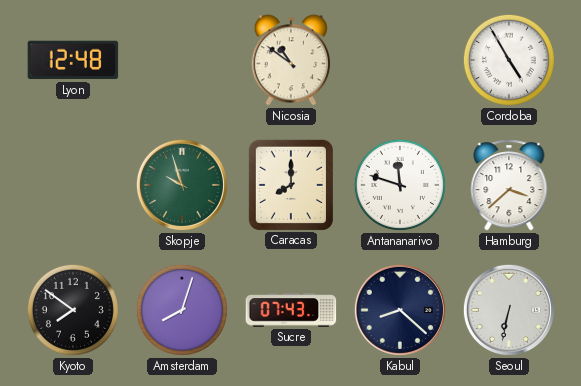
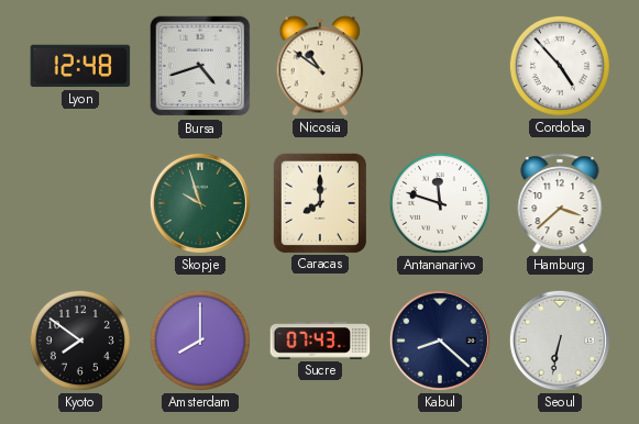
Bursa: none -> 4:42 (200, 66)
Cordoba: 4:55 -> 4:53 (560, 66)
Amsterdam: 8:03 -> 8:00 (200, 341)
